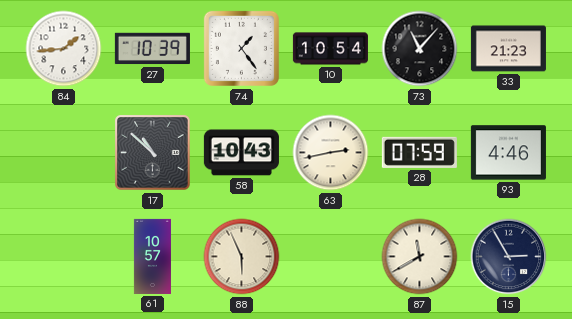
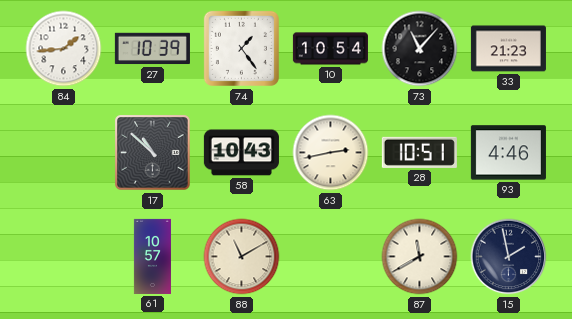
28: 07:59 -> 10:51 (419, 152)
88: 5:56 -> 11:10 (242, 257)
15: 2:55 -> 1:58 (509, 257)
